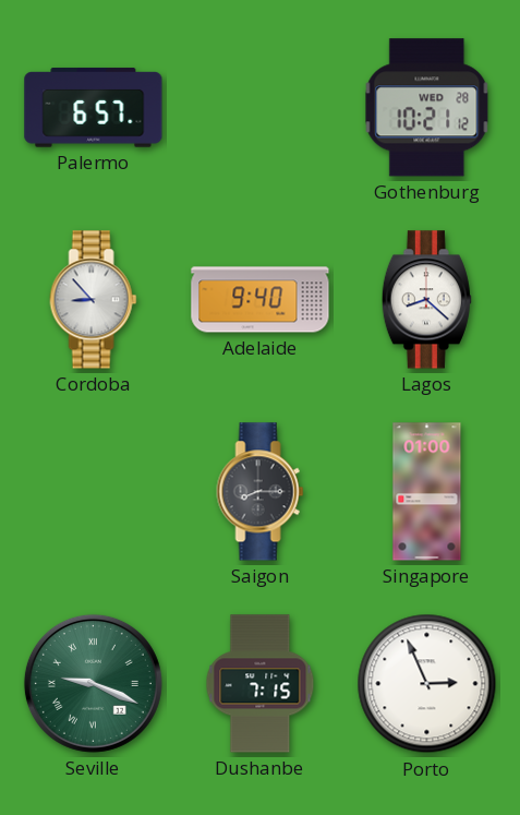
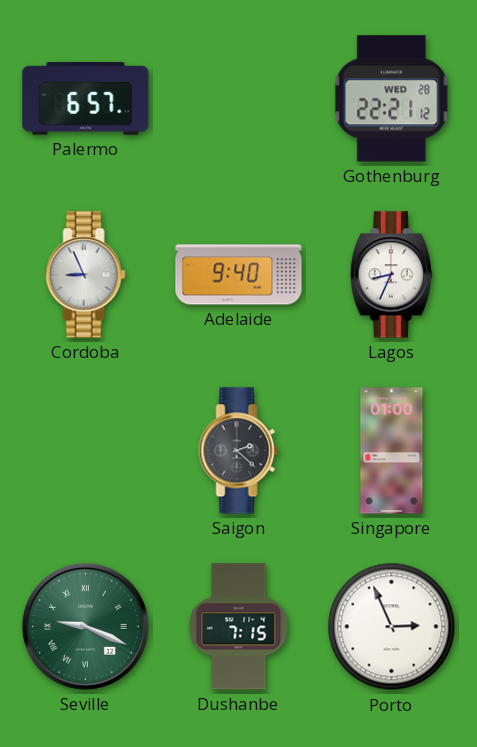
Gothenburg: 10:21 -> 22:21 (392, 99)
Cordoba: 8:53 -> 8:56 (86, 275)
Lagos: 8:22 -> 8:34 (391, 275)
Saigon: 8:15 -> 2:22 (239, 451)
